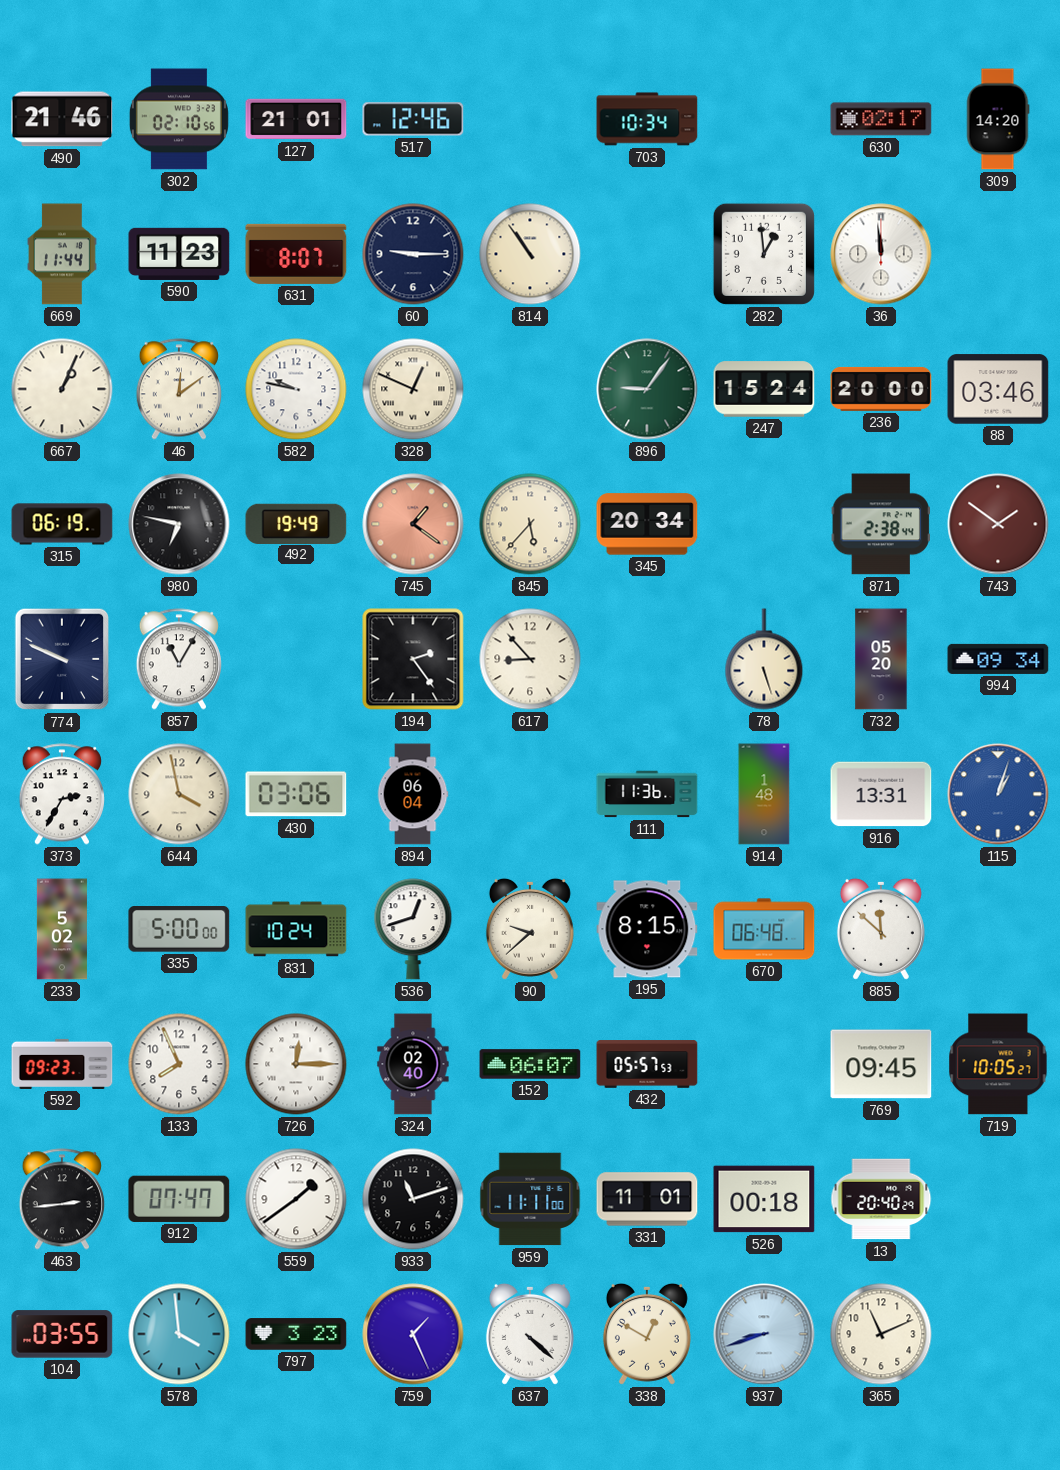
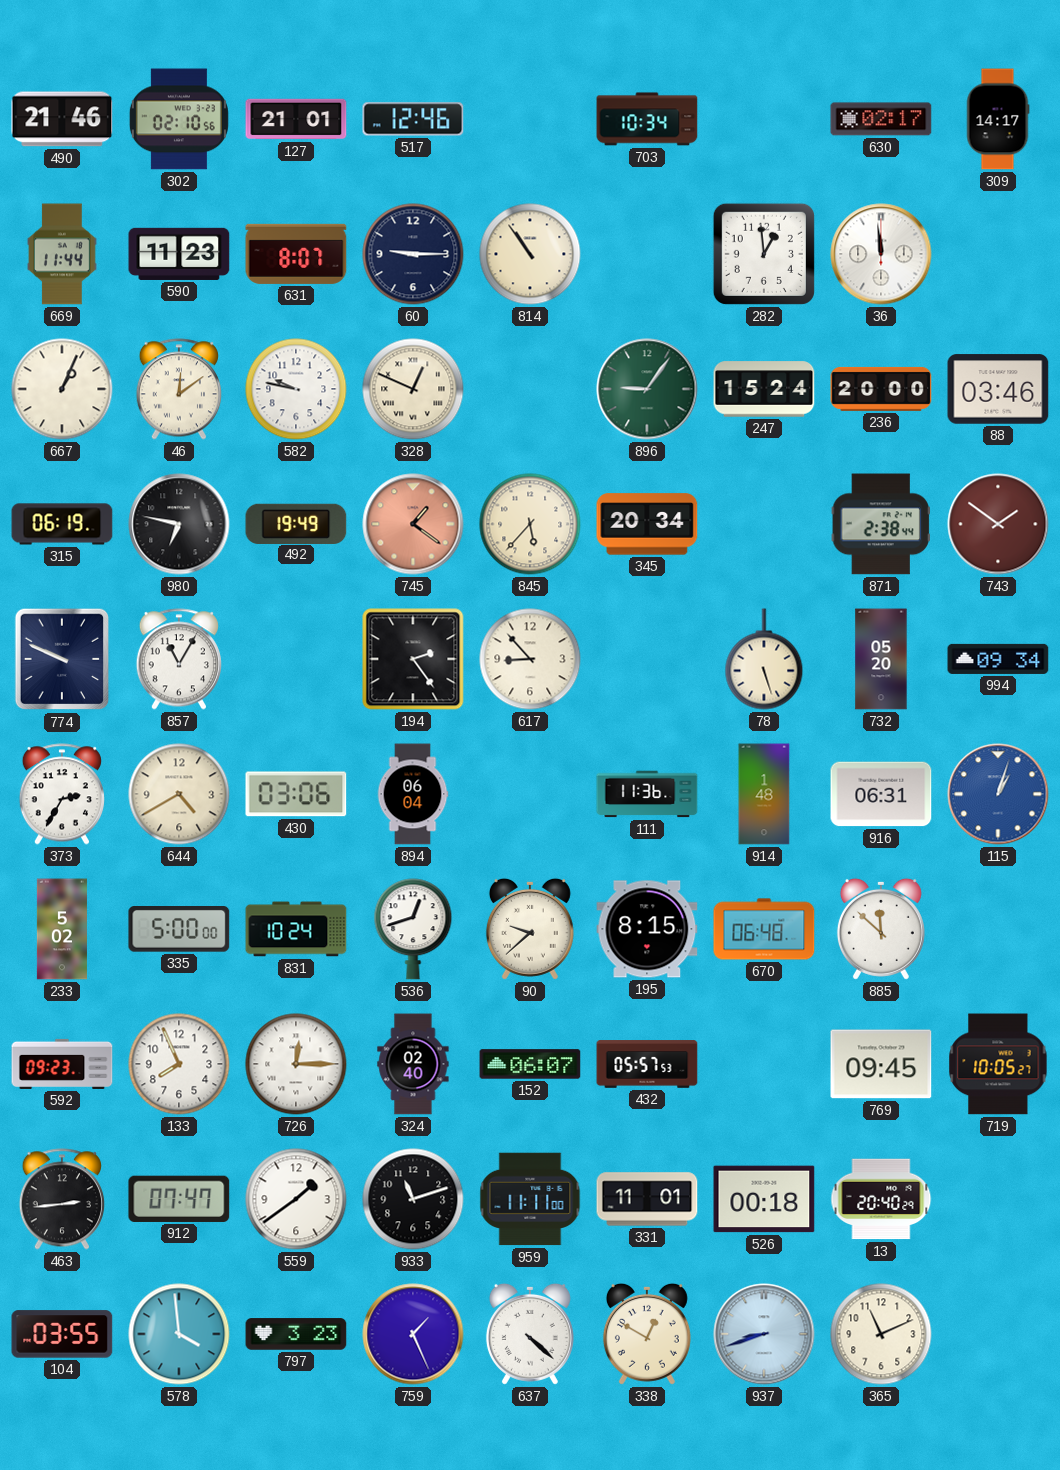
309: 14:20 -> 14:17 (998, 119)
644: 3:58 -> 4:40 (179, 794)
916: 13:31 -> 06:31 (881, 794)
